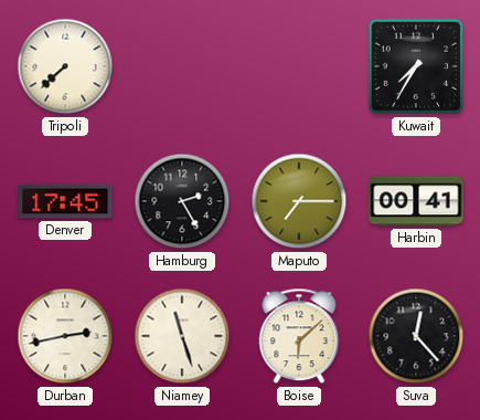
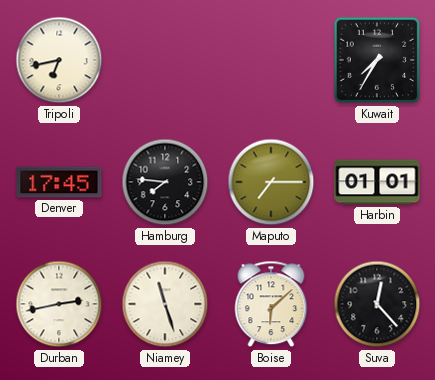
Tripoli: 7:38 -> 6:43 (59, 60)
Hamburg: 2:25 -> 7:46 (165, 182)
Harbin: 00:41 -> 01:01 (377, 182)
